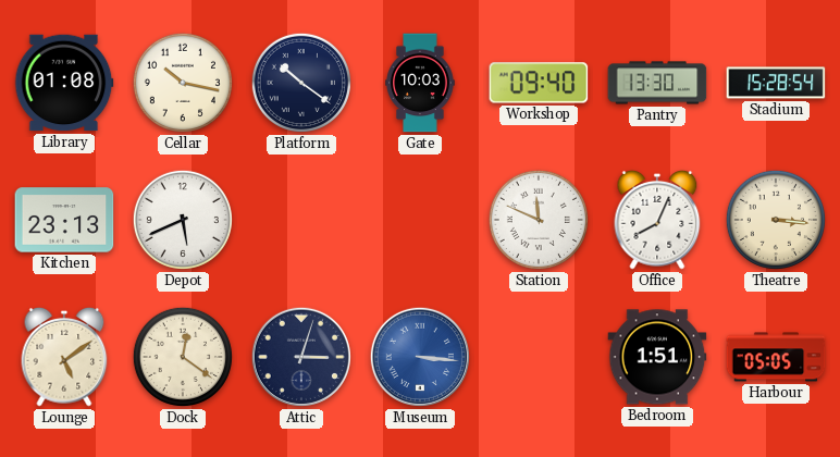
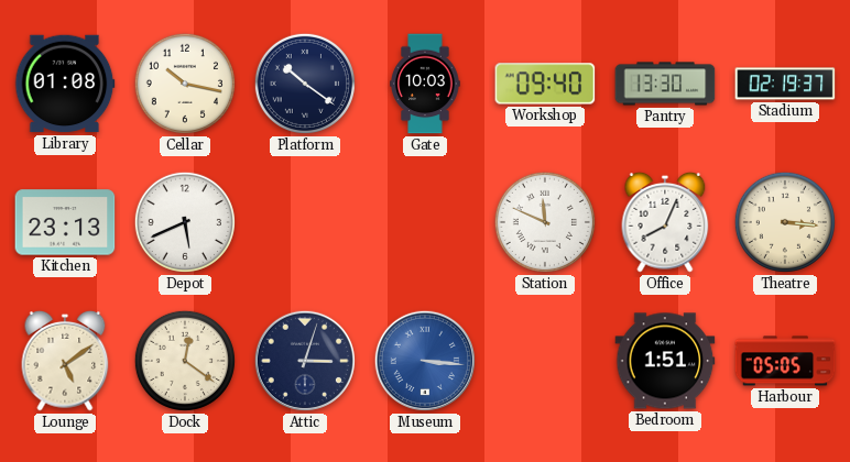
Stadium: 15:28 -> 02:19 (785, 84)
